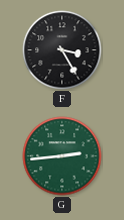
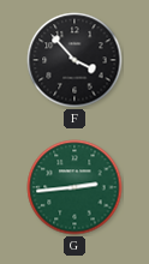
F: 3:25 -> 3:53 (74, 60)
